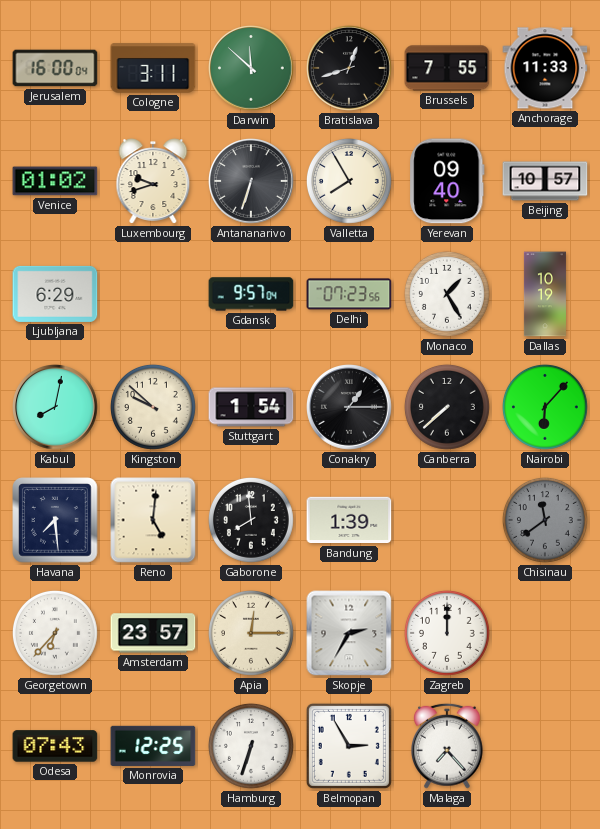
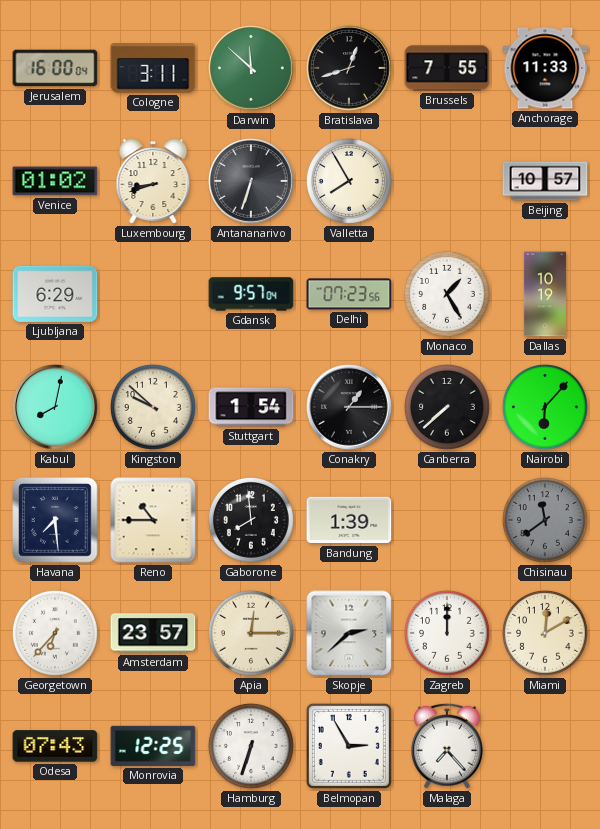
Luxembourg: 9:42 -> 8:42 (153, 181)
Yerevan: 09:40 -> none (447, 181)
Reno: 5:01 -> 10:45 (153, 520)
Skopje: 2:35 -> 2:38 (349, 633)
Miami: none -> 12:10 (545, 633)
